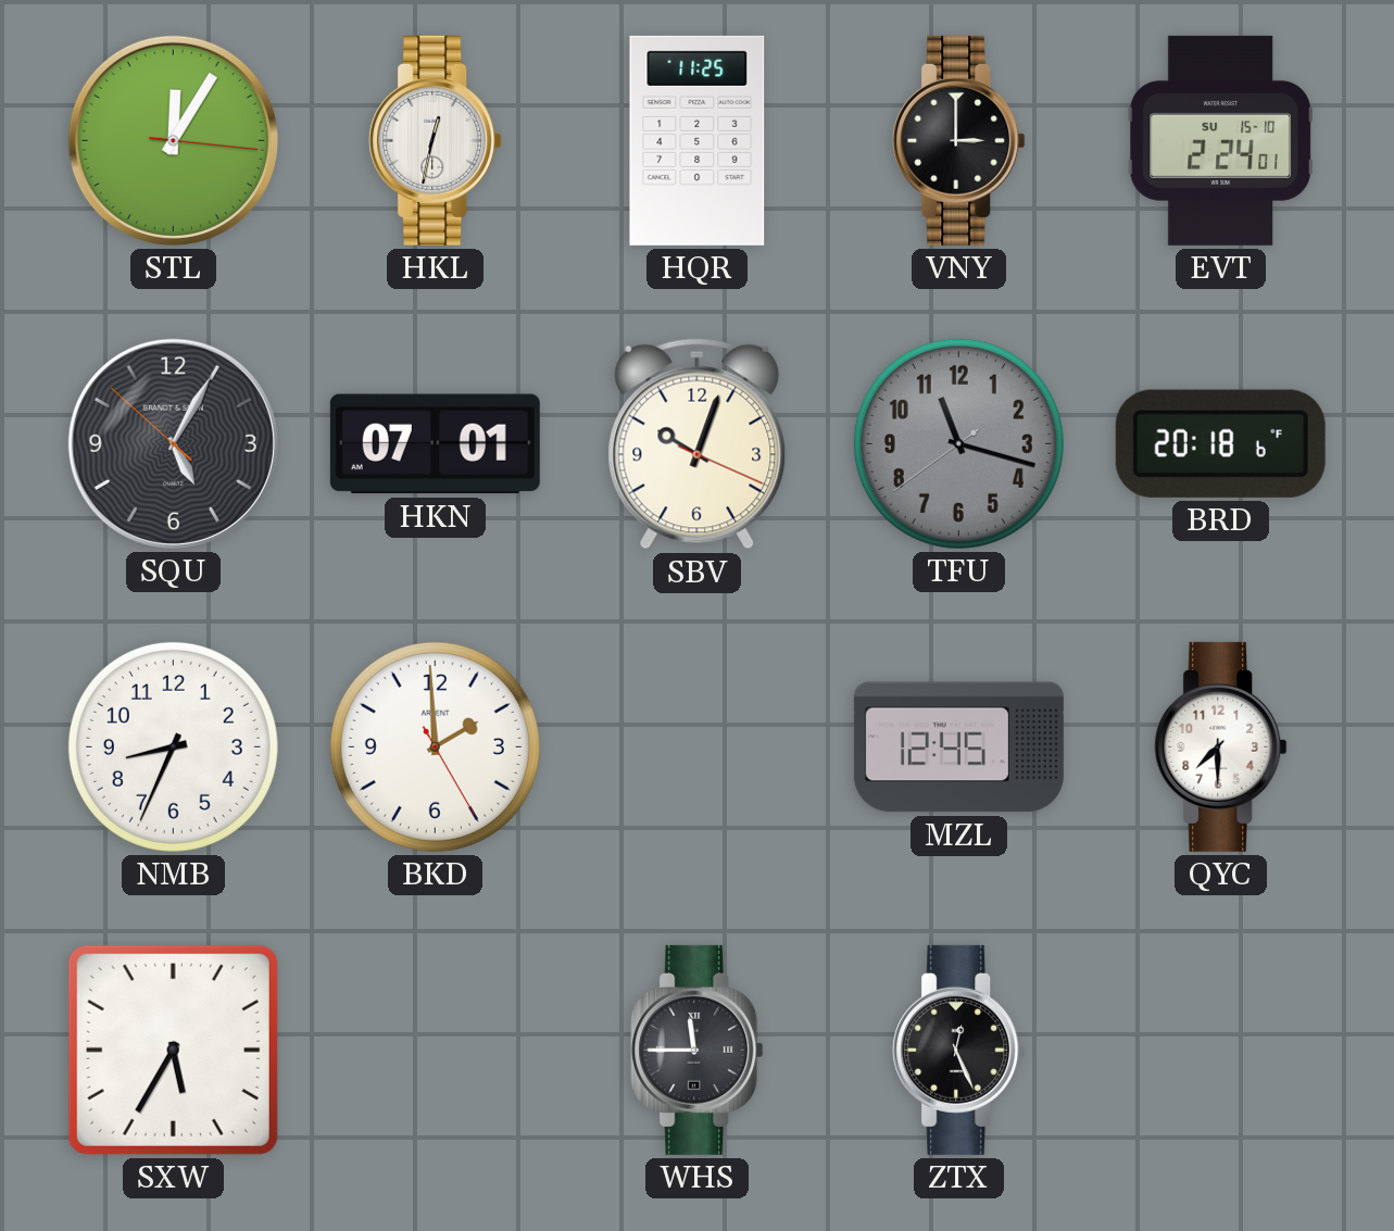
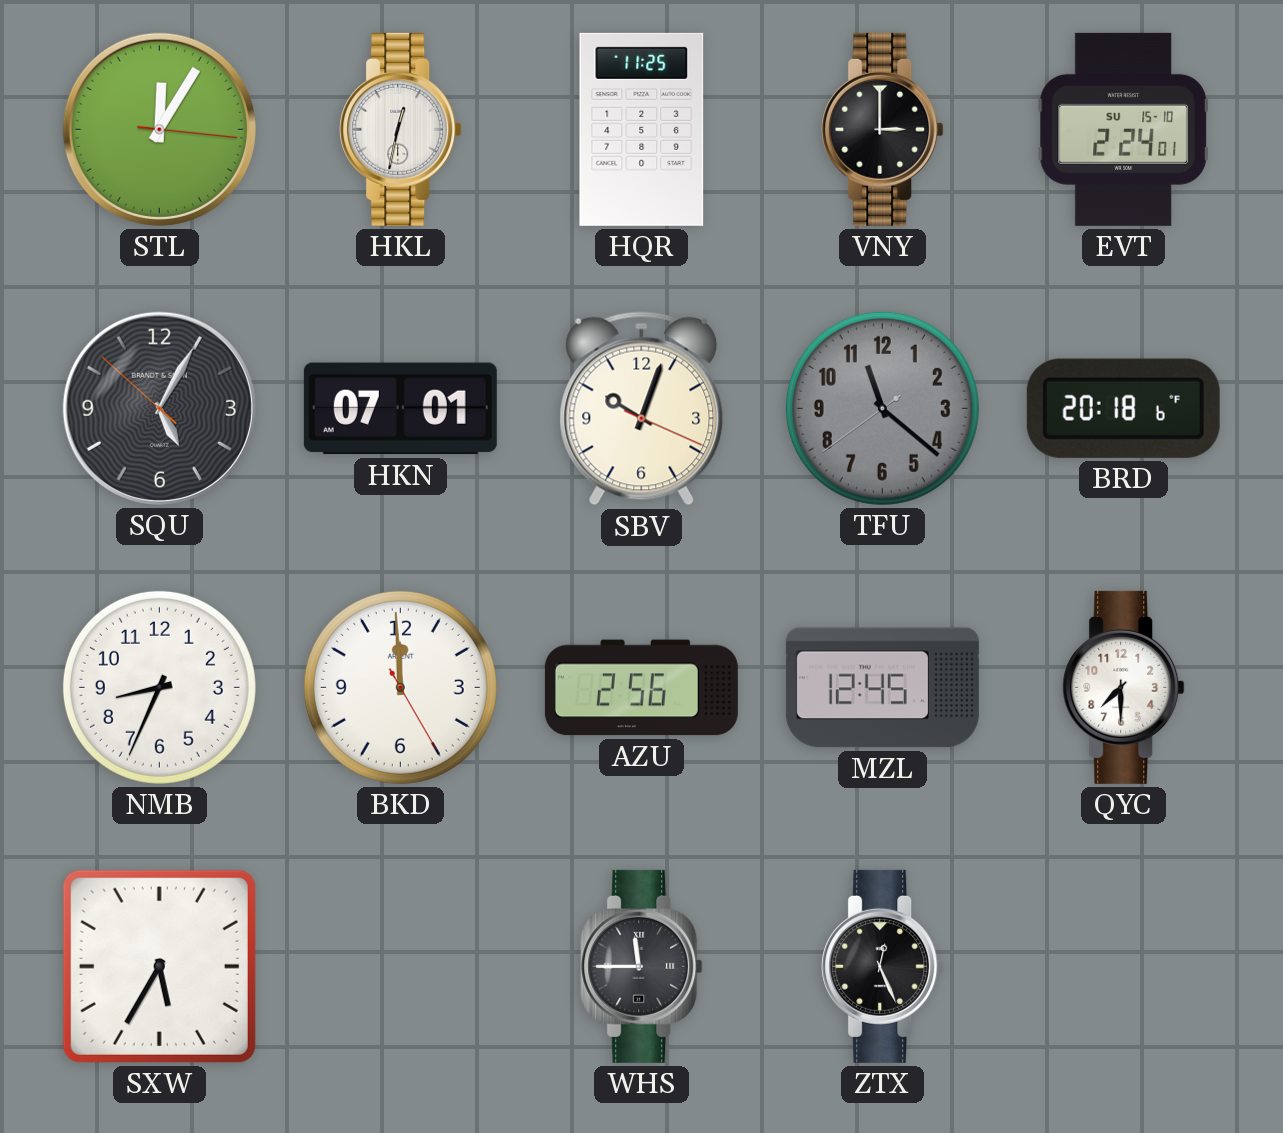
TFU: 11:17 -> 11:21 (882, 408)
BKD: 1:59 -> 11:59 (400, 687)
AZU: none -> 2:56 (641, 688)
